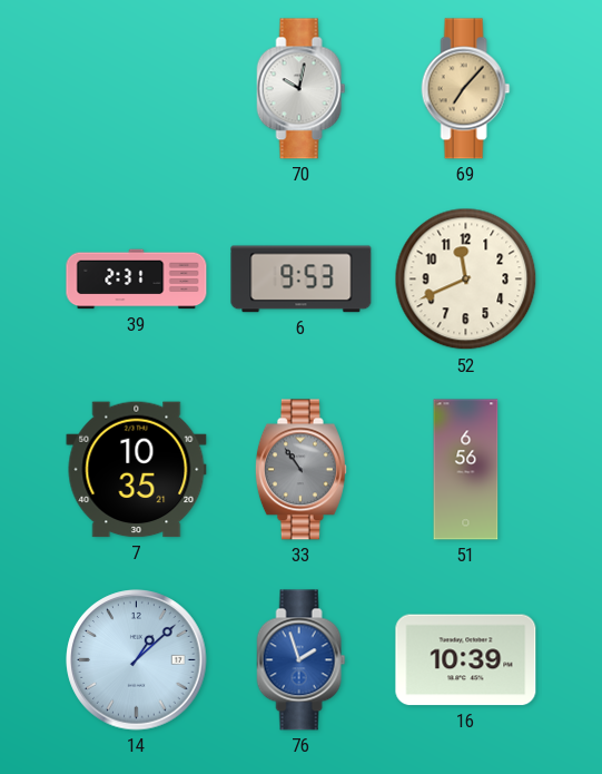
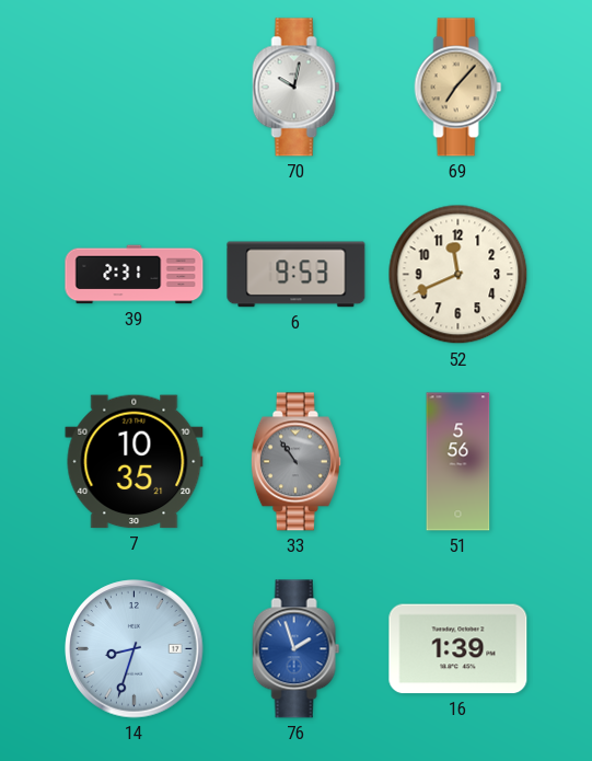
51: 6:56 -> 5:56 (458, 462)
14: 1:08 -> 8:33 (135, 649)
16: 10:39 -> 1:39 (458, 649)
